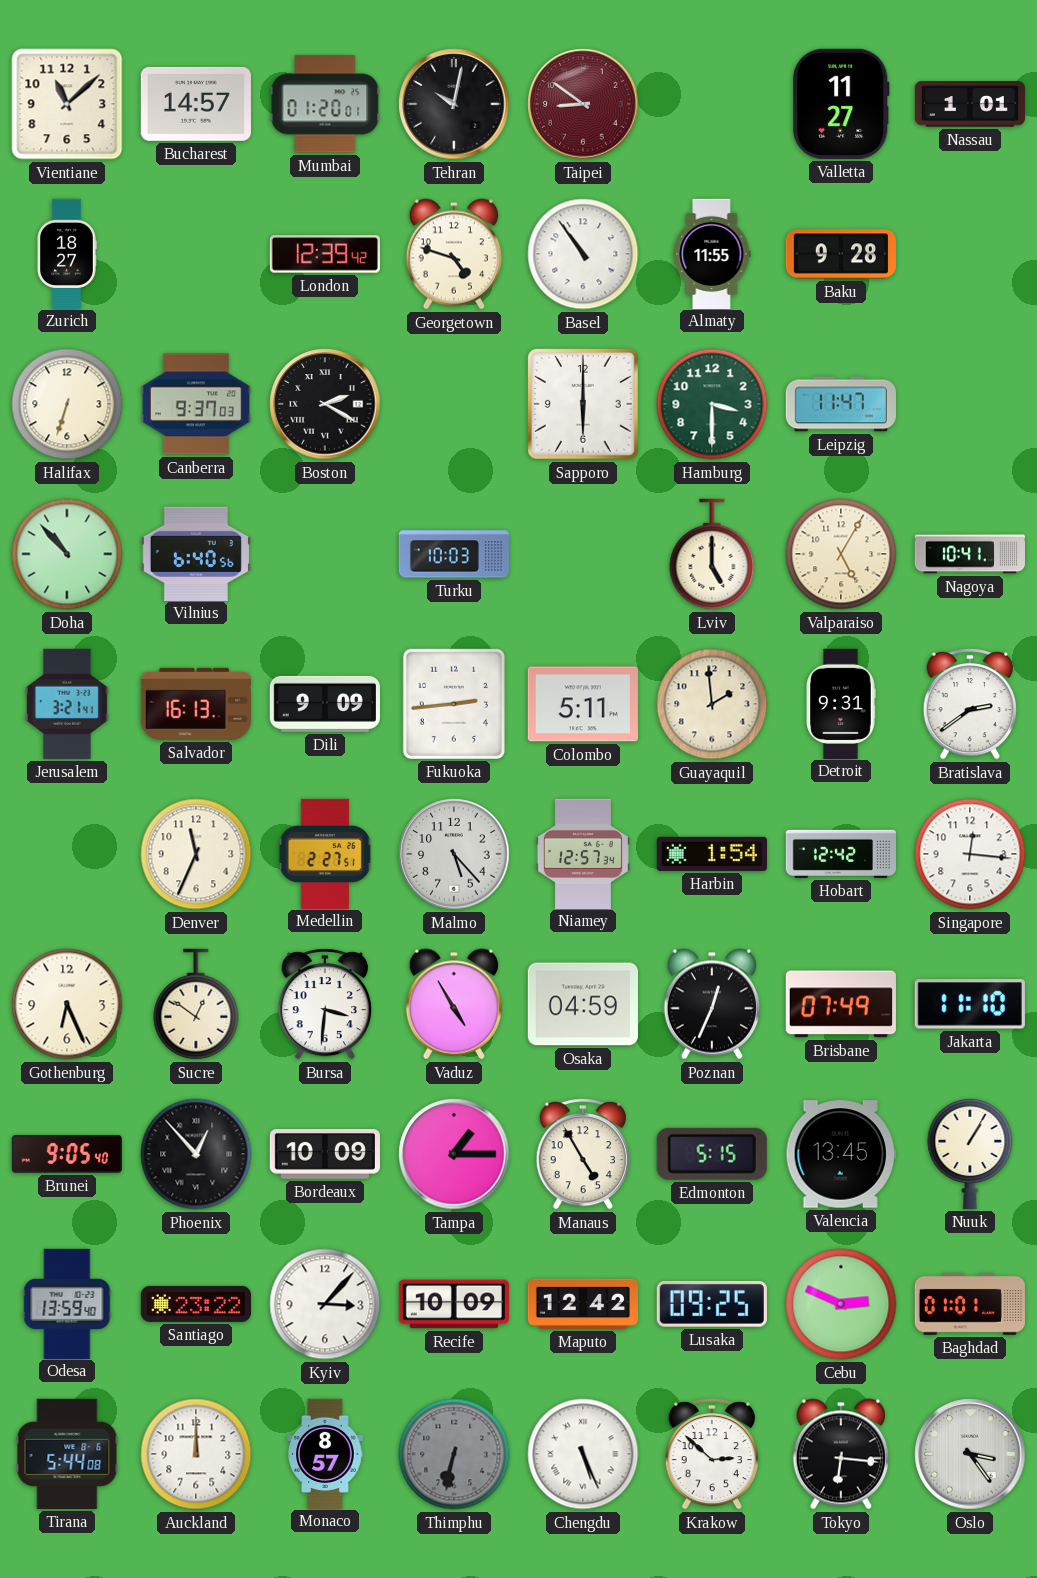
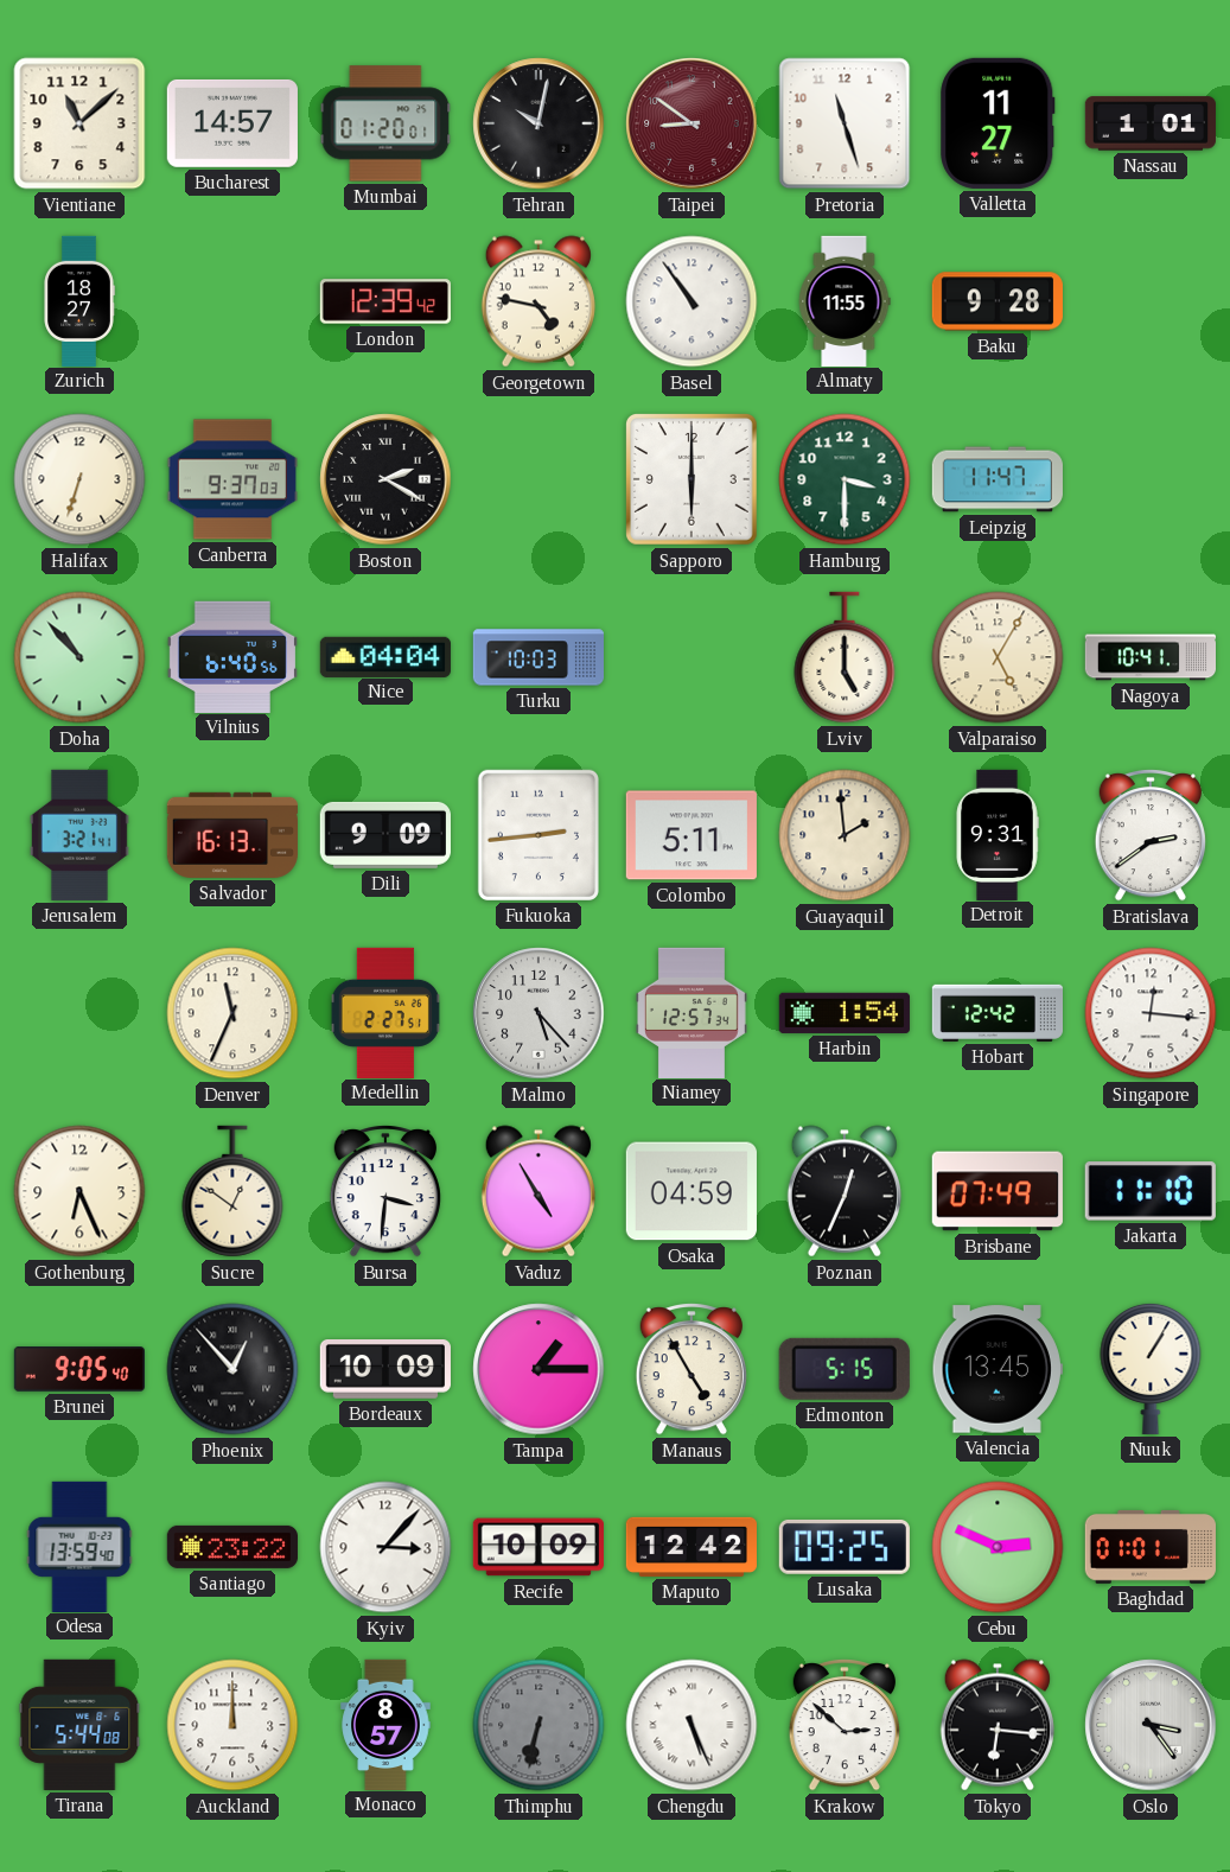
Pretoria: none -> 11:27 (845, 123)
Georgetown: 4:48 -> 4:47 (538, 301)
Nice: none -> 04:04 (385, 656)
